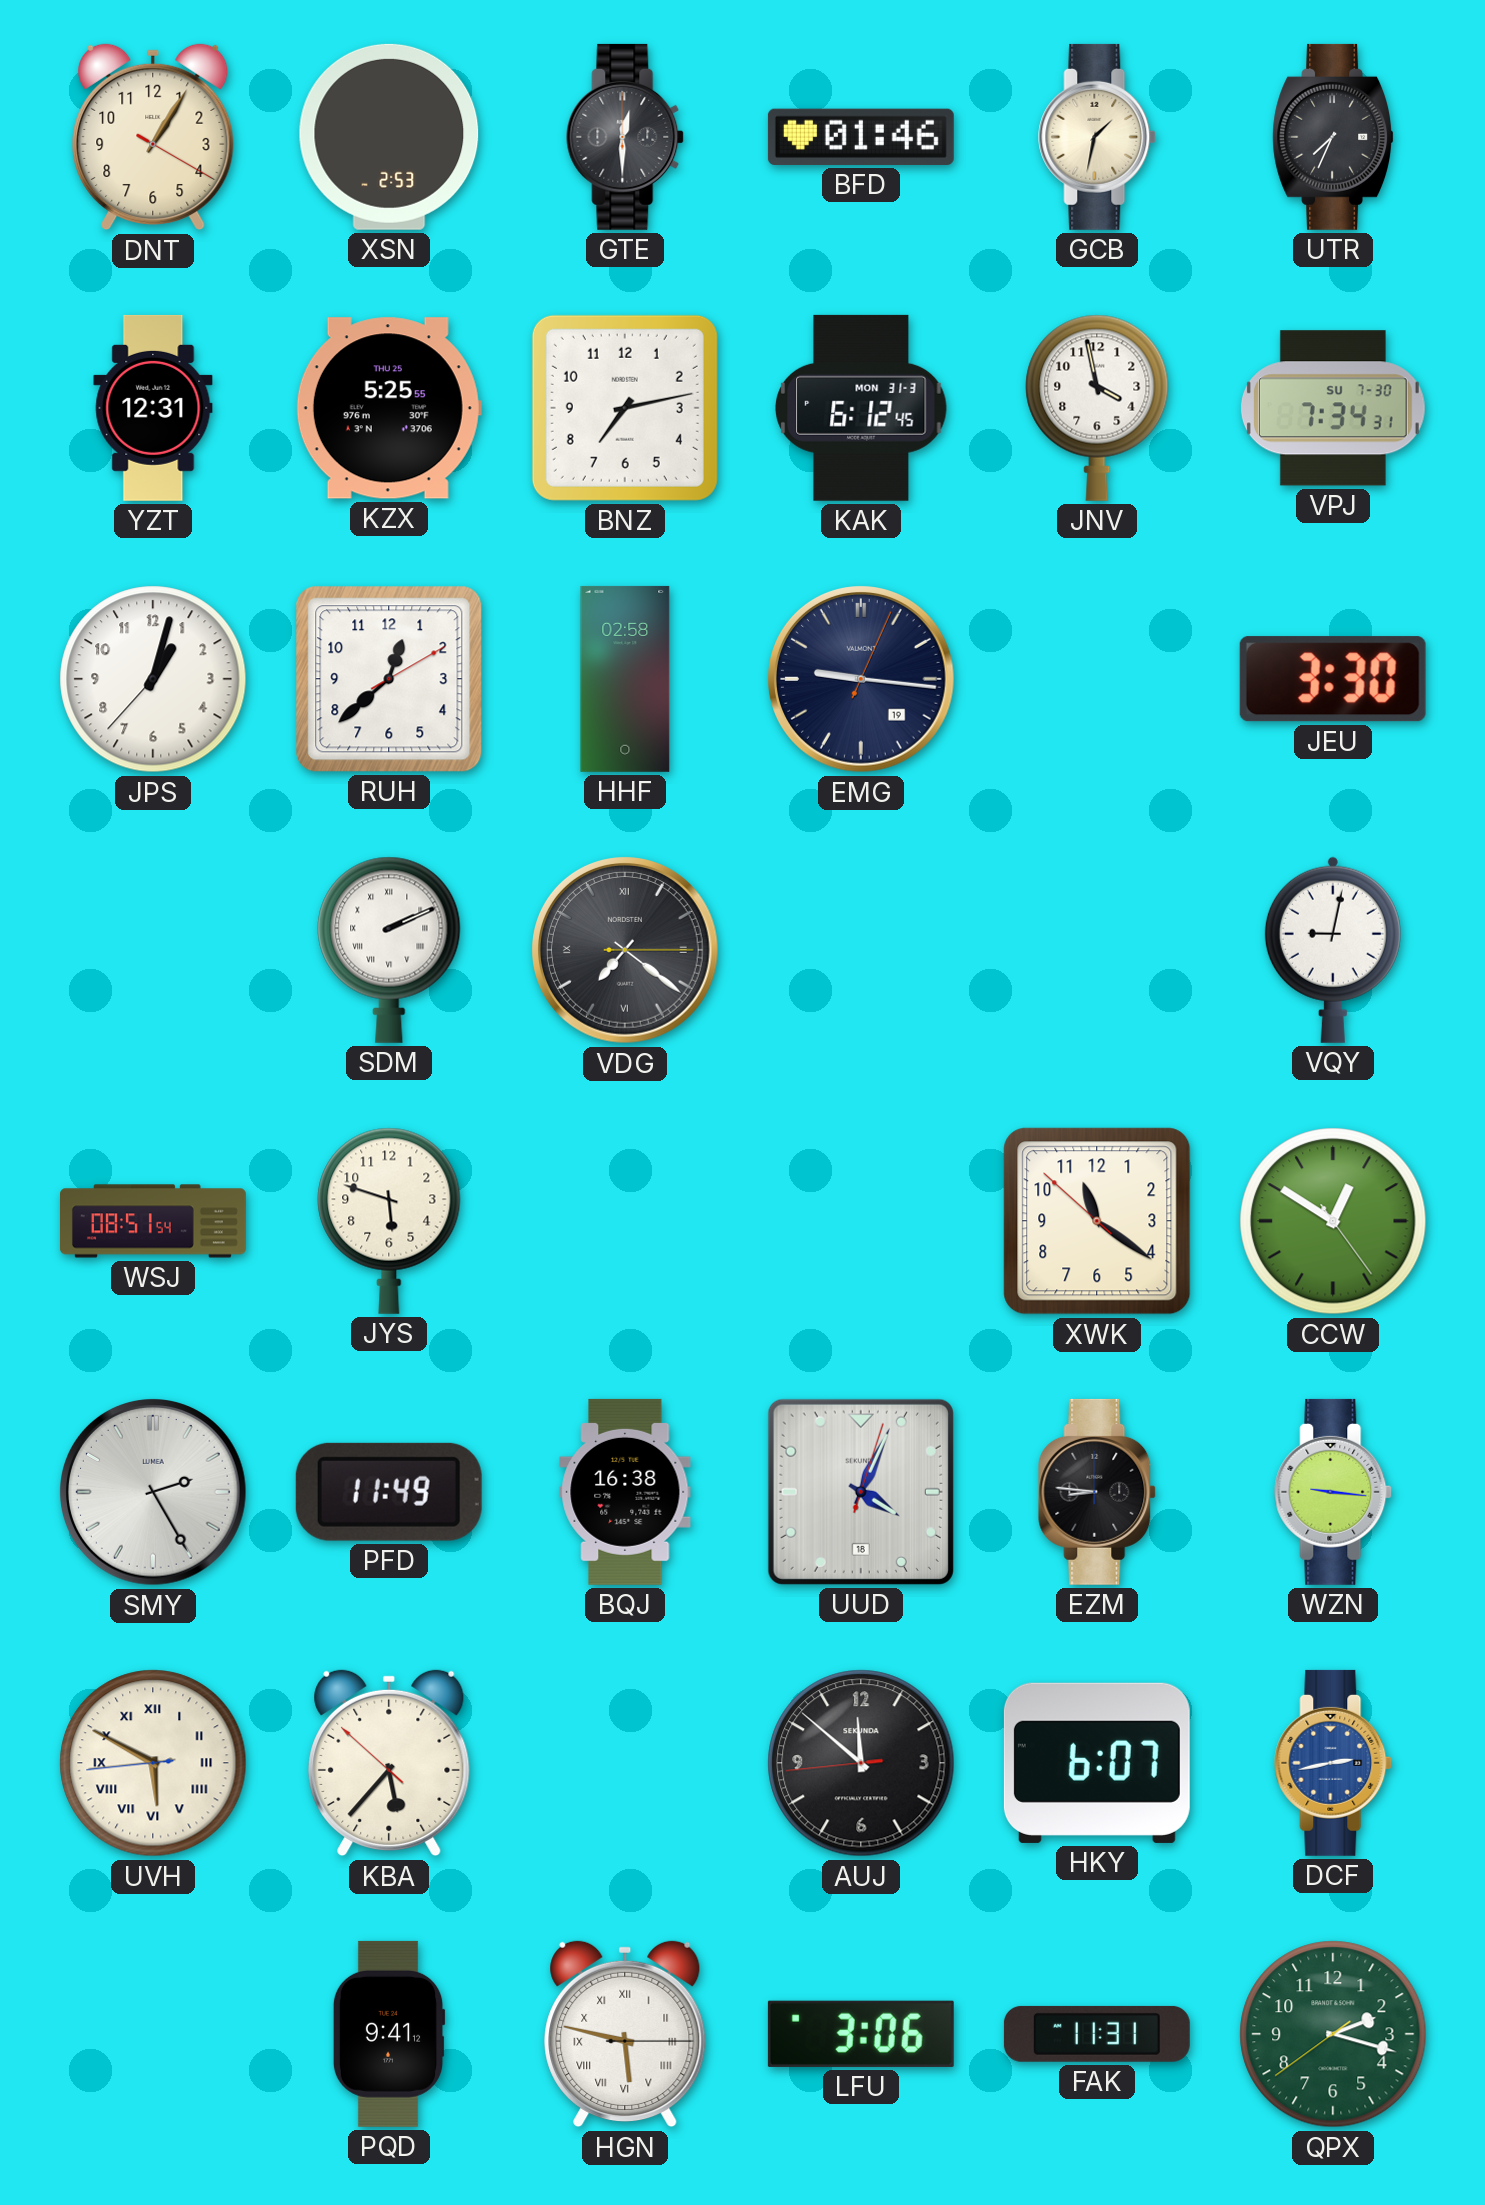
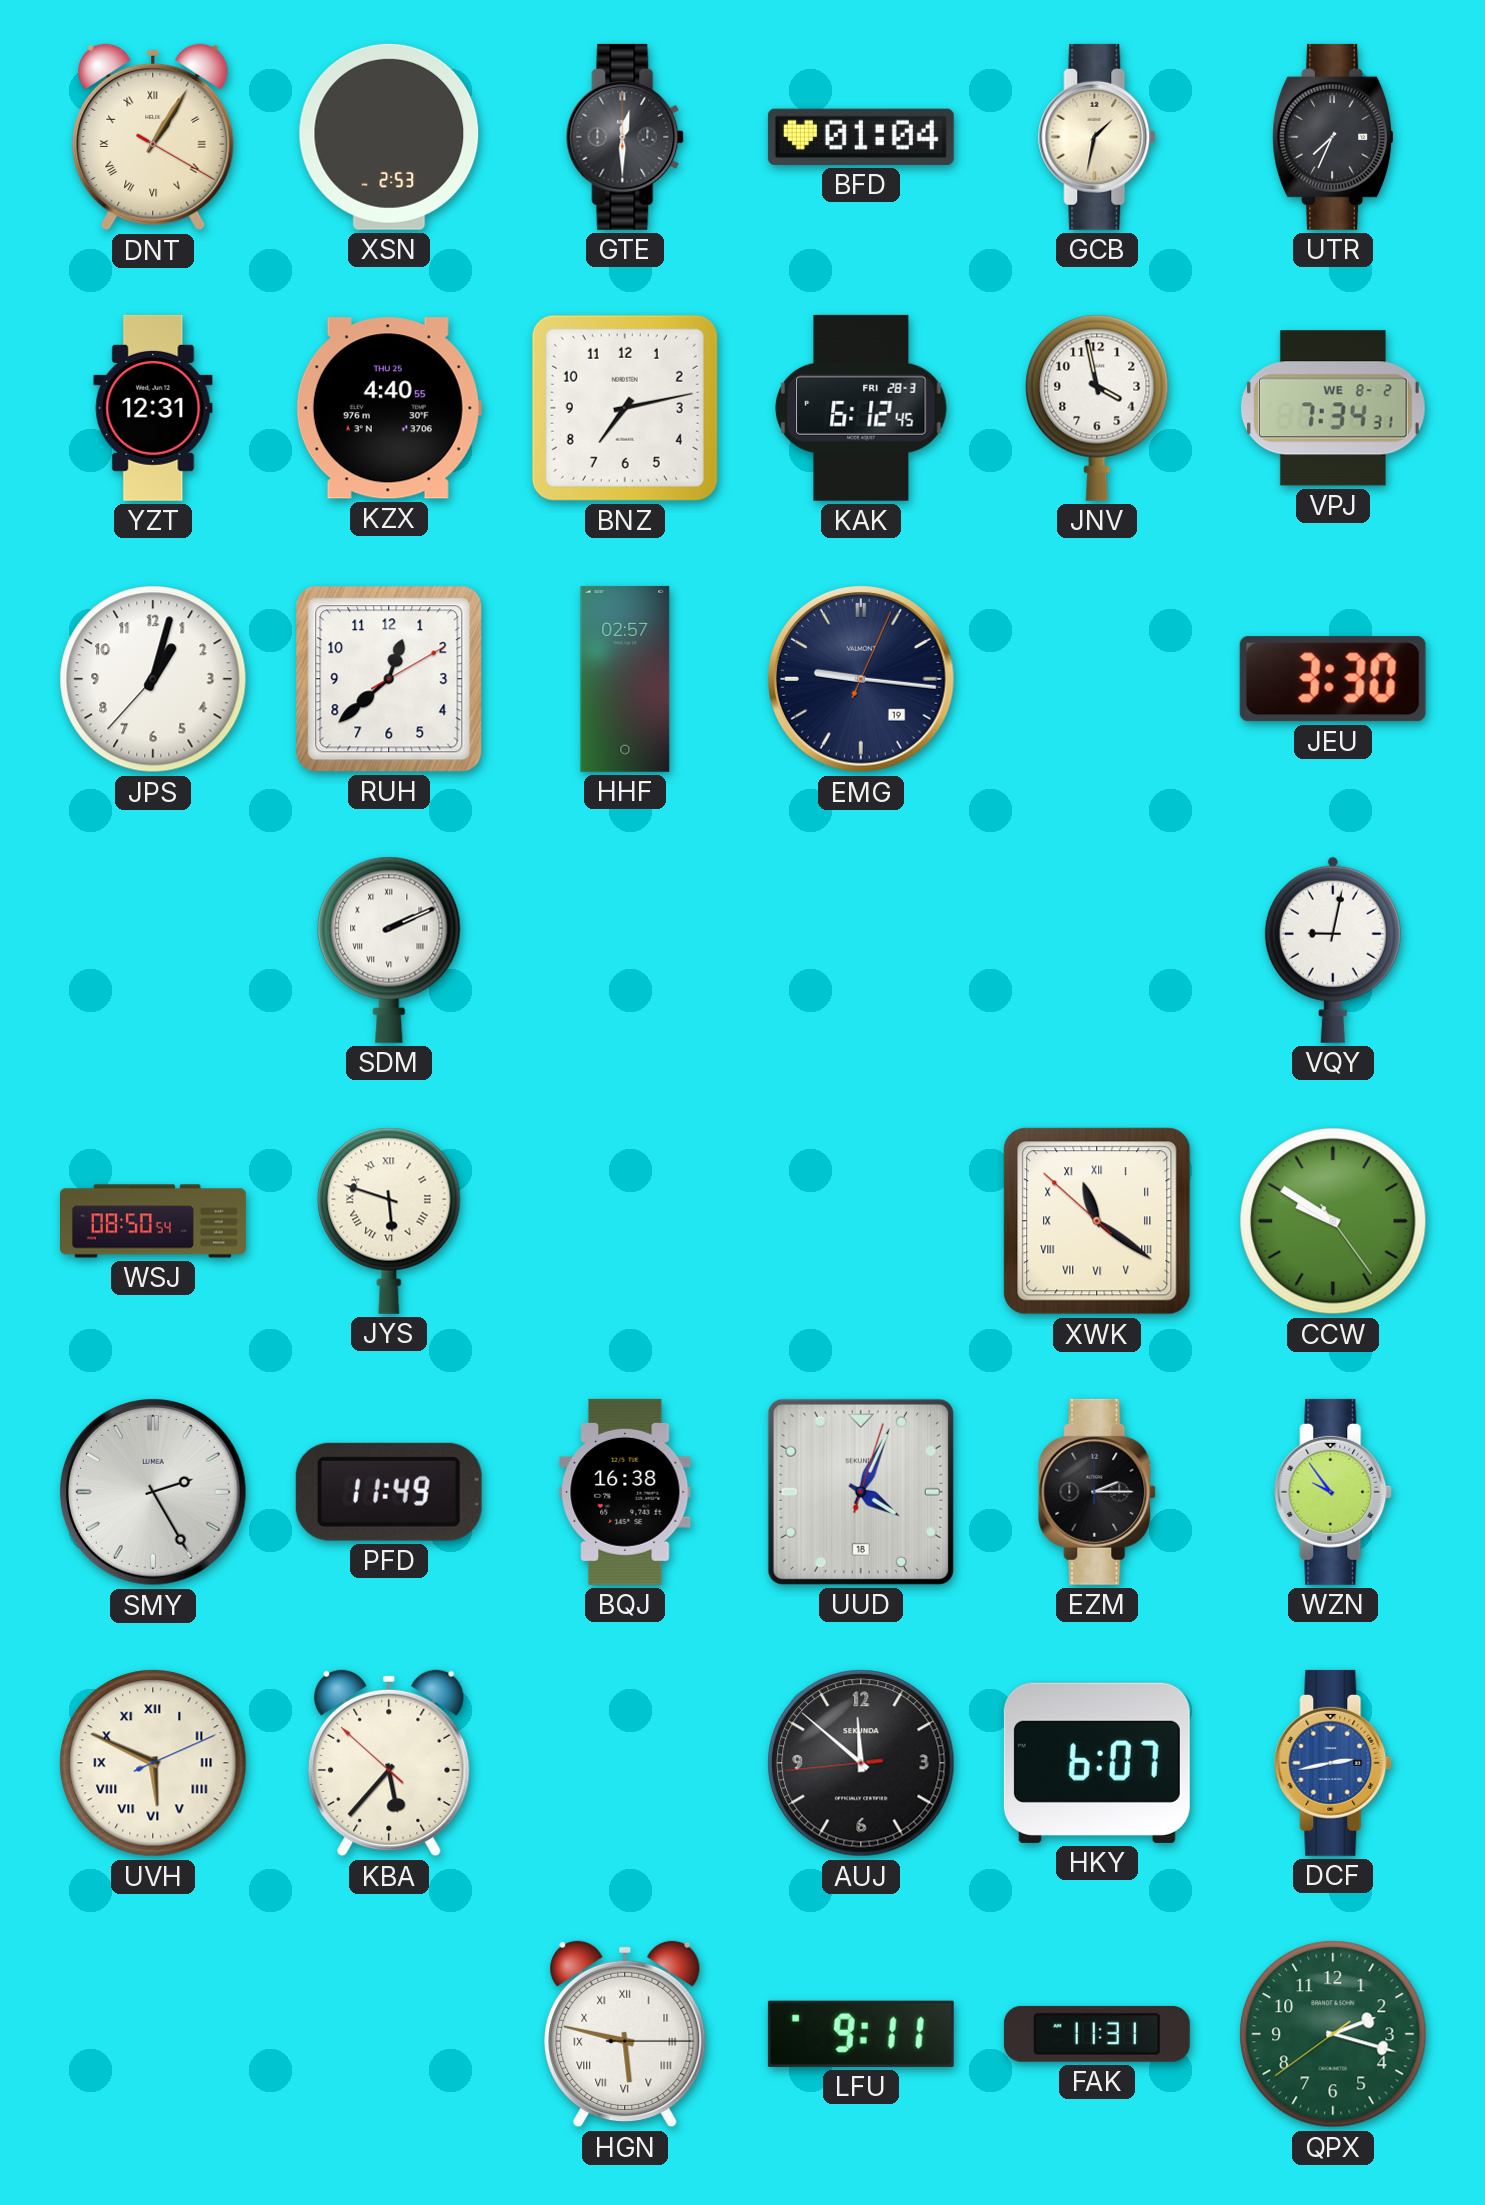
DNT numerals: Arabic -> Roman (153, 137)
BFD: 01:46 -> 01:04 (861, 137)
KZX: 5:25 -> 4:40 (389, 408)
KAK date: MON 31-3 -> FRI 28-3 (861, 408)
VPJ date: SU 7-30 -> WE 8-2 (1333, 408)
HHF: 02:58 -> 02:57 (625, 679)
VDG: 7:21 -> none (626, 951)
WSJ: 08:51 -> 08:50 (154, 1221)
JYS numerals: Arabic -> Roman (389, 1221)
XWK numerals: Arabic -> Roman (1097, 1221)
CCW: 12:50 -> 9:50 (1333, 1221)
EZM: 8:46 -> 2:15 (1098, 1492)
WZN: 9:16 -> 9:54 (1334, 1492)
UVH: 5:49:44 -> 5:49:11 (153, 1763)
PQD: 9:41 -> none (389, 2034)
LFU: 3:06 -> 9:11 (861, 2034)
